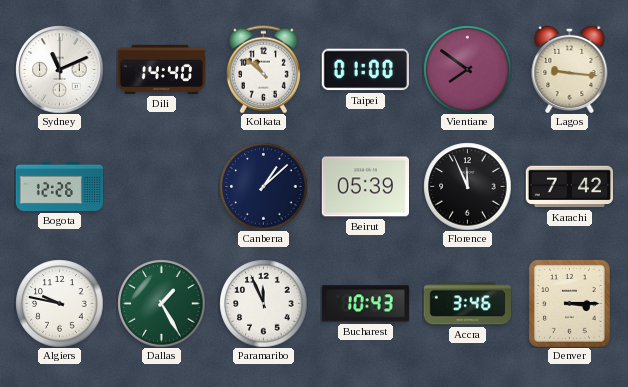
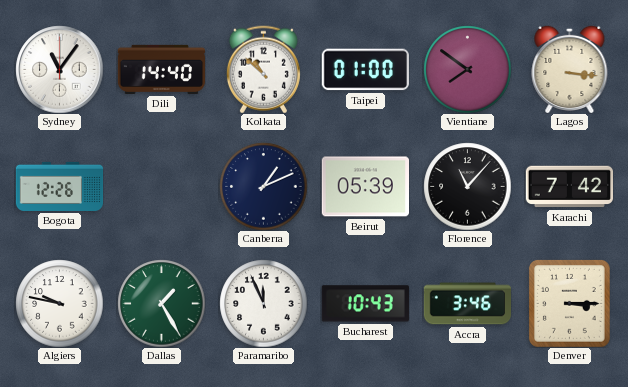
Sydney: 11:11 -> 11:06 (59, 69)
Lagos: 9:16 -> 3:16 (570, 69)
Canberra: 1:08 -> 1:11 (263, 186)
Florence: 11:56 -> 11:07 (467, 186)
